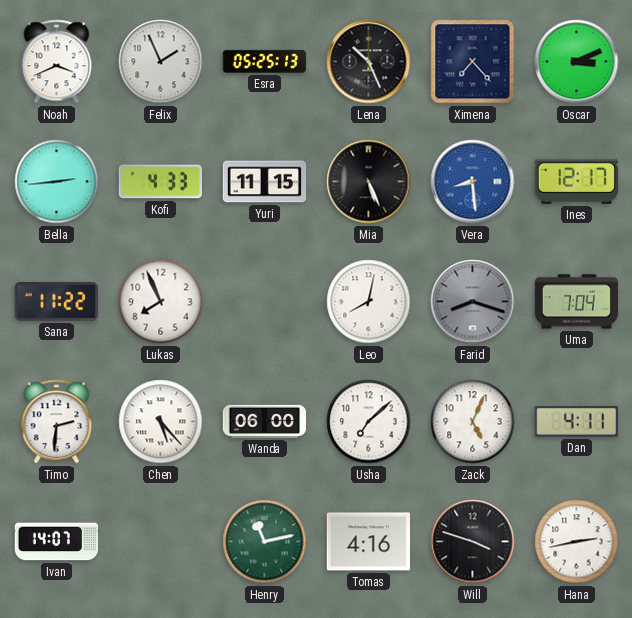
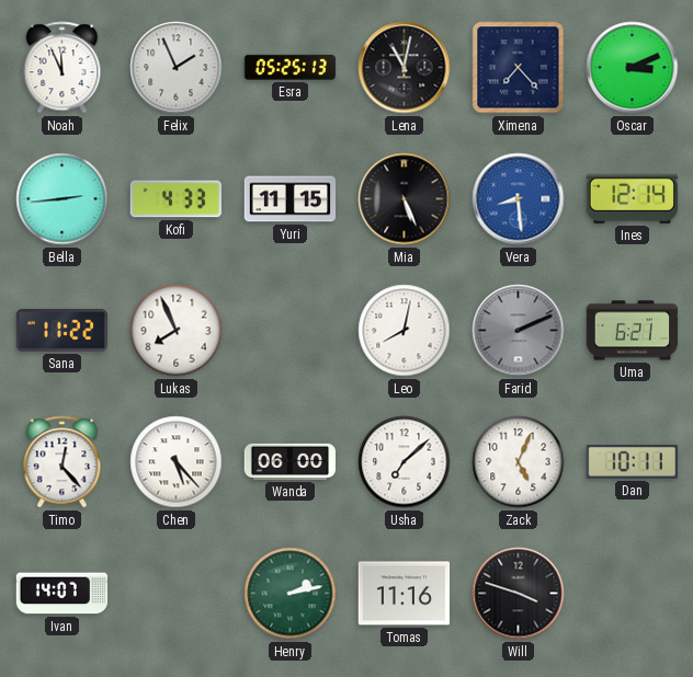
Noah: 3:41 -> 11:56 (63, 68)
Lena: 10:26 -> 11:02 (405, 68)
Ines: 12:17 -> 12:14 (632, 198)
Farid: 8:18 -> 2:11 (519, 331)
Uma: 7:04 -> 6:21 (633, 331)
Timo: 2:31 -> 12:23 (63, 462)
Dan: 4:11 -> 10:11 (632, 462)
Henry: 11:13 -> 2:13 (291, 594)
Tomas: 4:16 -> 11:16 (405, 594)
Hana: 2:43 -> none (577, 542)
